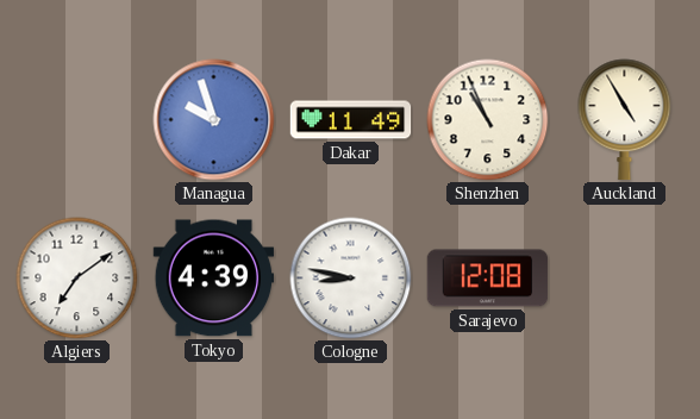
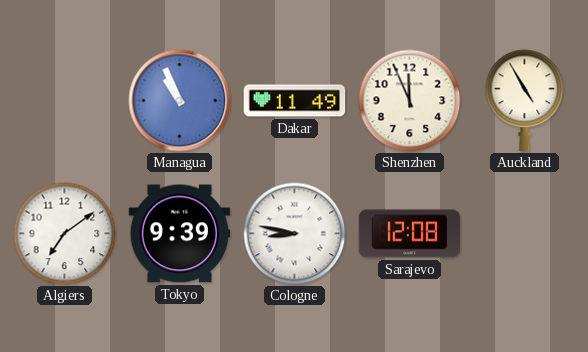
Managua: 9:57 -> 10:56 (180, 101)
Shenzhen: 10:56 -> 11:56 (410, 101)
Tokyo: 4:39 -> 9:39 (180, 234)
